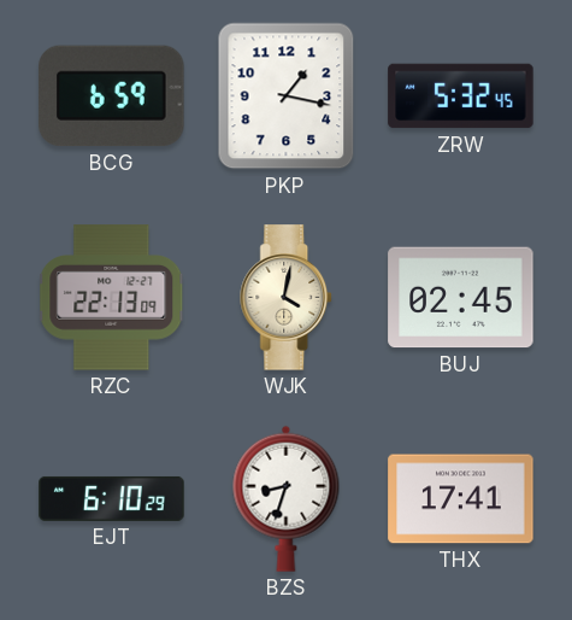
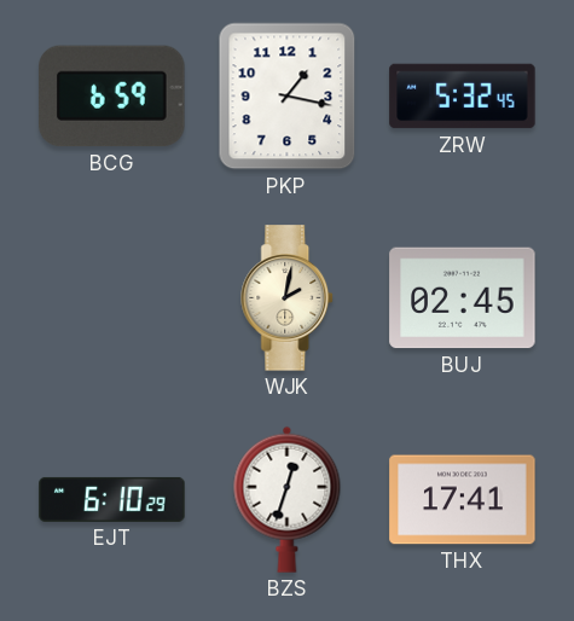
RZC: 22:13 -> none (112, 298)
WJK: 4:02 -> 2:02 (288, 298)
BZS: 8:33 -> 12:33 (288, 499)
